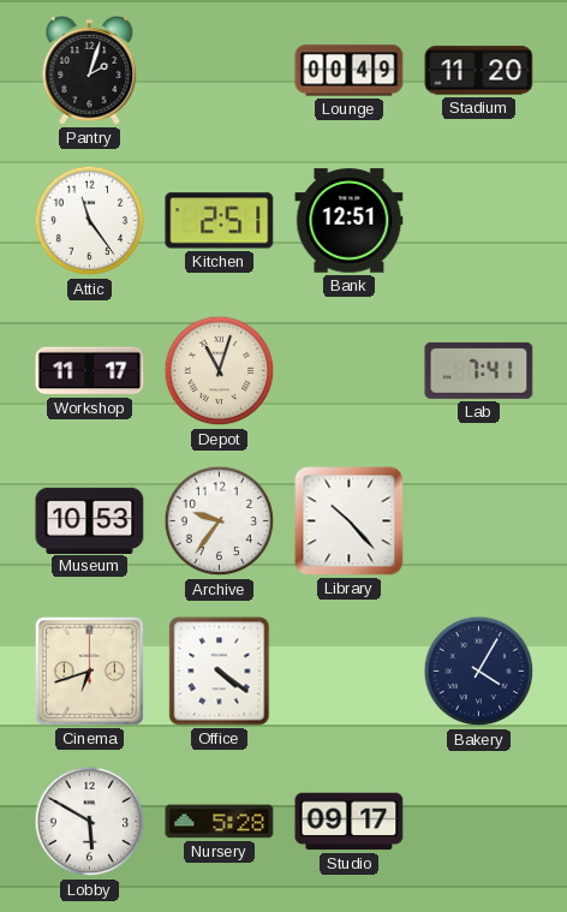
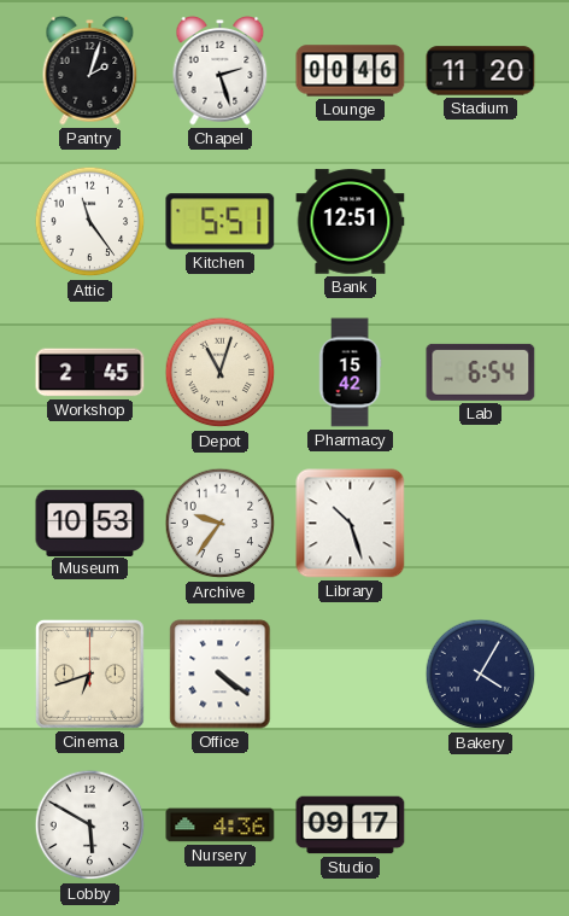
Chapel: none -> 2:27 (221, 71)
Lounge: 00:49 -> 00:46 (351, 71)
Kitchen: 2:51 -> 5:51 (221, 222)
Workshop: 11:17 -> 2:45 (90, 373)
Pharmacy: none -> 15:42 (350, 373)
Lab: 7:41 -> 6:54 (481, 372)
Library: 10:23 -> 10:27 (351, 524)
Nursery: 5:28 -> 4:36 (221, 825)
